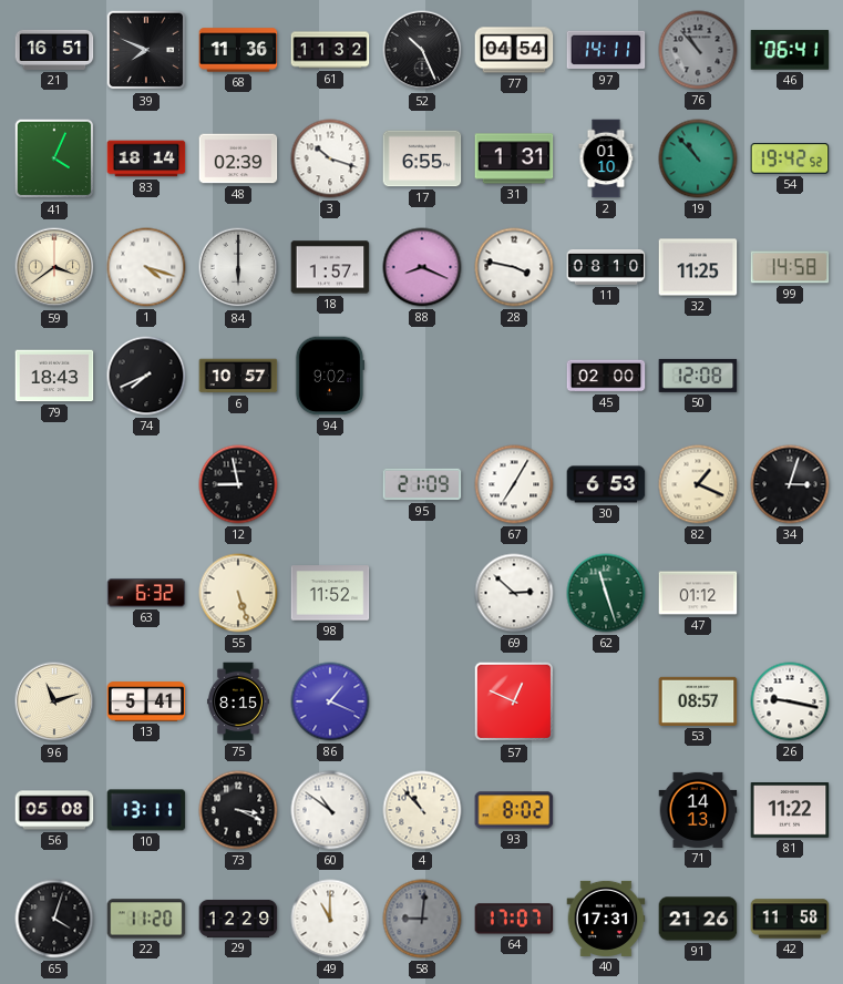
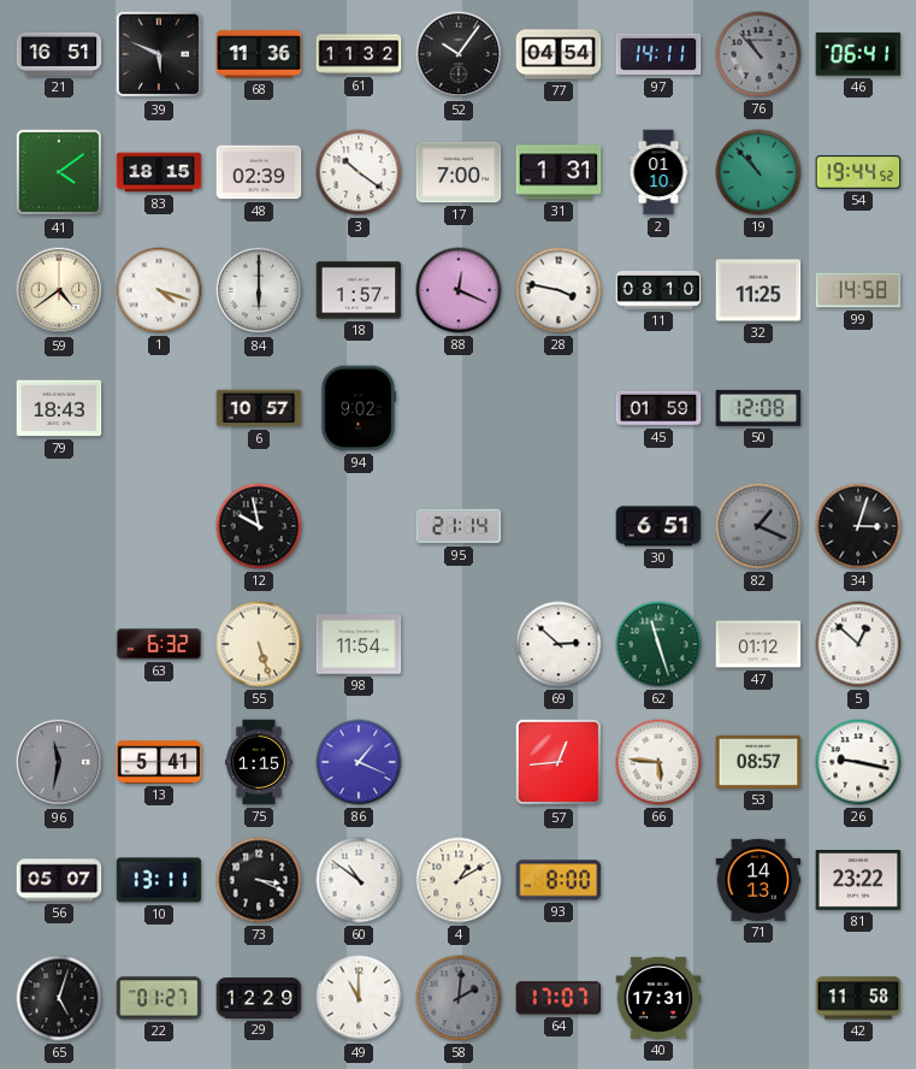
39: 7:49 -> 5:49 (159, 54)
52: 10:26 -> 10:06 (459, 54)
41: 4:04 -> 4:09 (59, 172)
83: 18:14 -> 18:15 (159, 172)
3: 10:18 -> 10:21 (359, 172)
17: 6:55 -> 7:00 (459, 172)
54: 19:42 -> 19:44 (858, 172)
59: 3:39 -> 4:39 (59, 290)
88: 8:19 -> 12:19 (459, 290)
74: 7:41 -> none (146, 376)
45: 02:00 -> 01:59 (658, 408)
12: 8:58 -> 9:58 (259, 526)
95: 21:09 -> 21:14 (459, 526)
67: 7:05 -> none (514, 484)
30: 6:53 -> 6:51 (658, 526)
82 dial: cream -> grey (758, 526)
98: 11:52 -> 11:54 (359, 644)
5: none -> 12:52 (858, 644)
96: 11:12 -> 11:32 (59, 762)
96 dial: cream -> grey (59, 762)
75: 8:15 -> 1:15 (260, 762)
57: 12:49 -> 12:44 (559, 762)
66: none -> 5:46 (658, 762)
56: 05:08 -> 05:07 (59, 880)
4: 10:53 -> 1:10 (459, 880)
93: 8:02 -> 8:00 (559, 880)
81: 11:22 -> 23:22 (858, 881)
65: 4:03 -> 5:03 (59, 998)
22: 11:20 -> 01:27 (159, 998)
58: 9:01 -> 2:01 (459, 998)
91: 21:26 -> none (698, 919)
